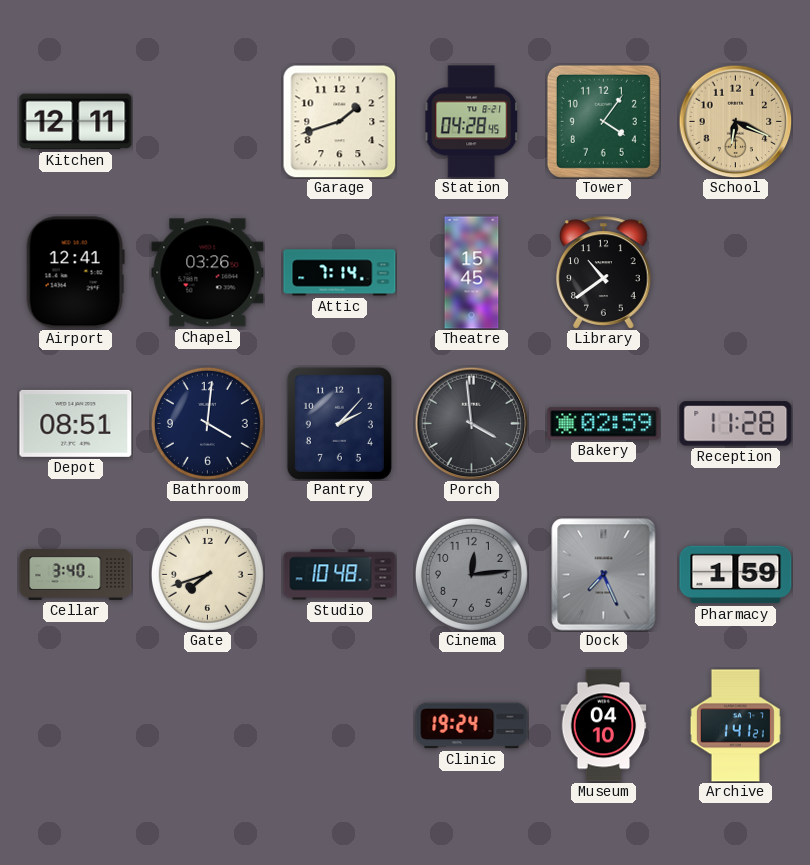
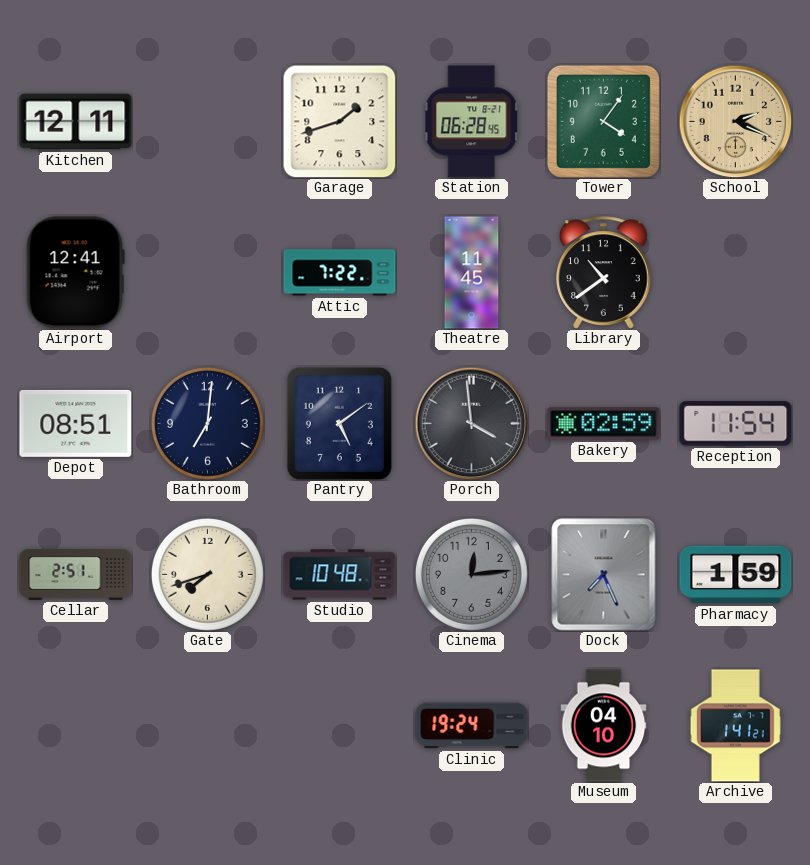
Station: 04:28 -> 06:28 (472, 122)
School: 6:19 -> 2:19 (735, 121)
Chapel: 03:26 -> none (208, 273)
Attic: 7:14 -> 7:22 (340, 273)
Theatre: 15:45 -> 11:45 (472, 273)
Bathroom: 4:01 -> 7:01 (207, 423)
Pantry: 2:07 -> 5:09 (339, 423)
Reception: 11:28 -> 11:54 (736, 424)
Cellar: 3:40 -> 2:51 (76, 574)
